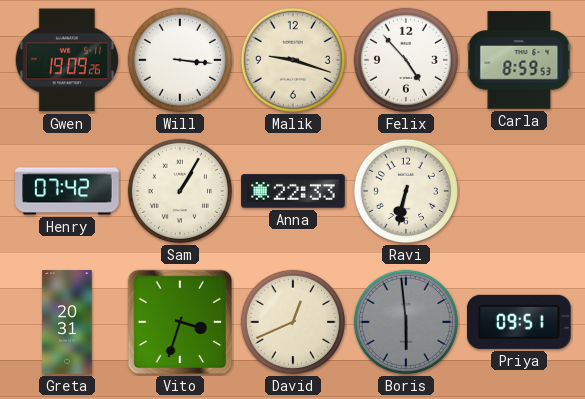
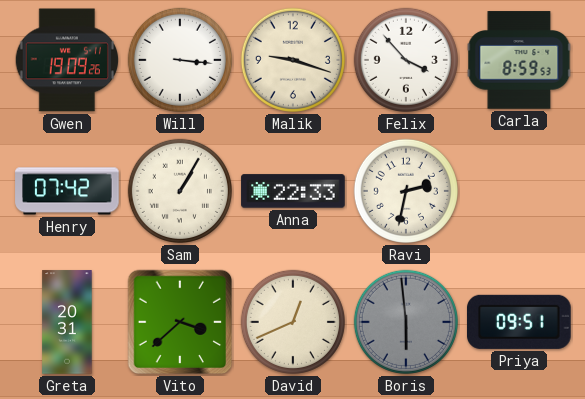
Felix: 4:53 -> 3:53 (406, 60)
Ravi: 6:32 -> 2:32 (406, 191)
Vito: 3:33 -> 3:38 (180, 322)
